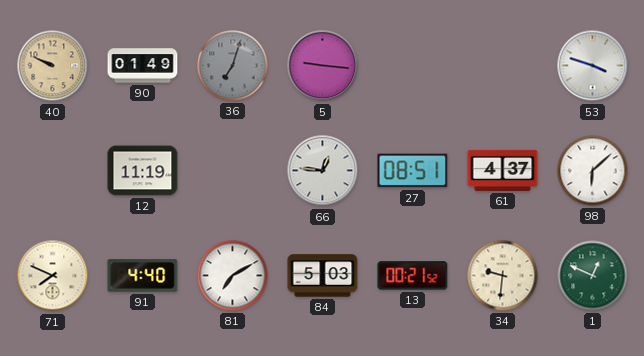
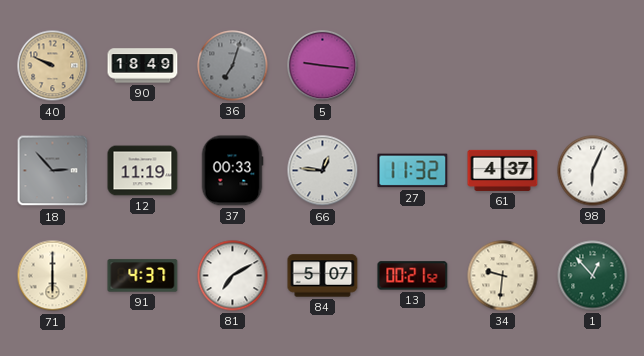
90: 01:49 -> 18:49 (143, 66)
53: 3:48 -> none (593, 66)
18: none -> 2:53 (53, 171)
37: none -> 00:33 (232, 171)
27: 08:51 -> 11:32 (413, 171)
98: 6:08 -> 6:04 (593, 171)
71: 7:49 -> 6:00 (53, 276)
91: 4:40 -> 4:37 (143, 276)
84: 5:03 -> 5:07 (323, 276)
1: 12:49 -> 12:53 (593, 276)
